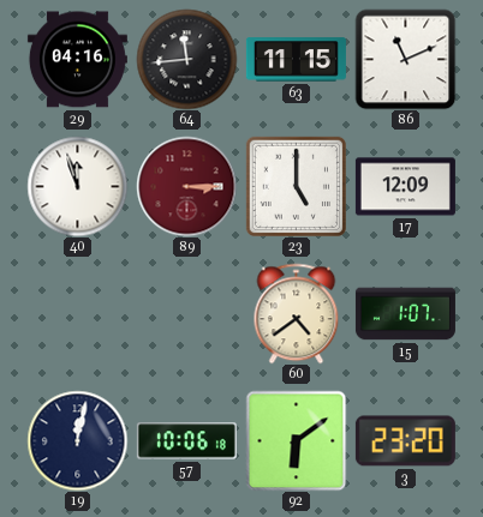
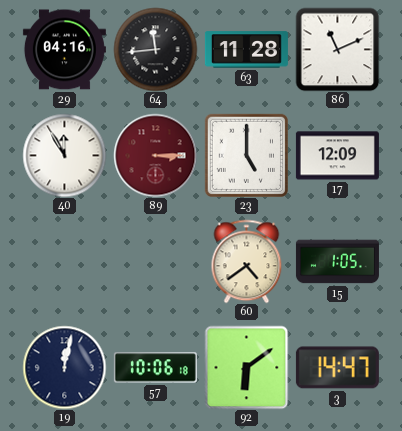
63: 11:15 -> 11:28 (246, 50)
40: 11:57 -> 11:55 (64, 155)
15: 1:07 -> 1:05 (337, 262)
3: 23:20 -> 14:47 (337, 368)
